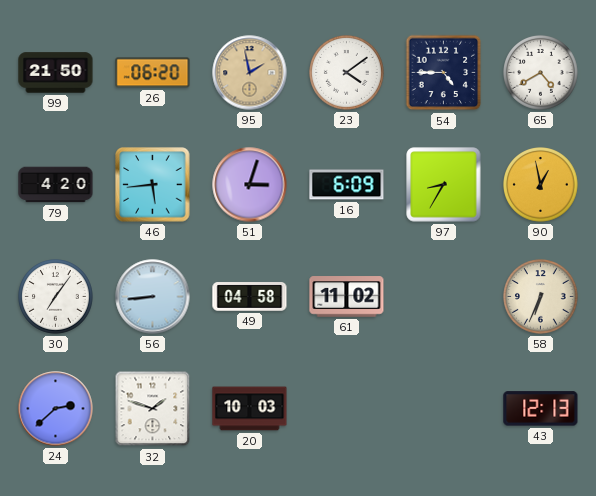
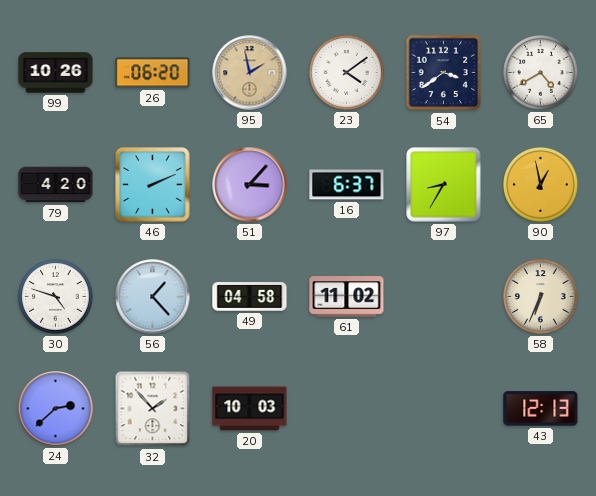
99: 21:50 -> 10:26 (56, 73)
54: 4:45 -> 3:39 (444, 73)
46: 5:44 -> 2:11 (153, 185)
51: 3:03 -> 3:07 (250, 185)
16: 6:09 -> 6:37 (347, 185)
30: 7:06 -> 4:48 (56, 297)
56: 8:44 -> 1:23 (153, 297)
32: 1:48 -> 1:53 (153, 409)
